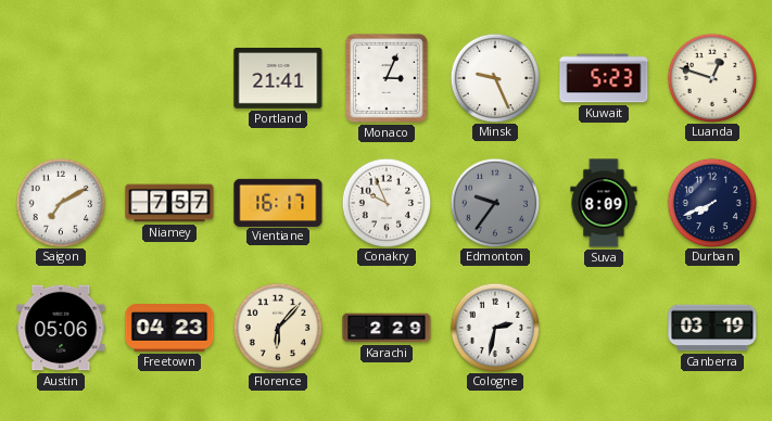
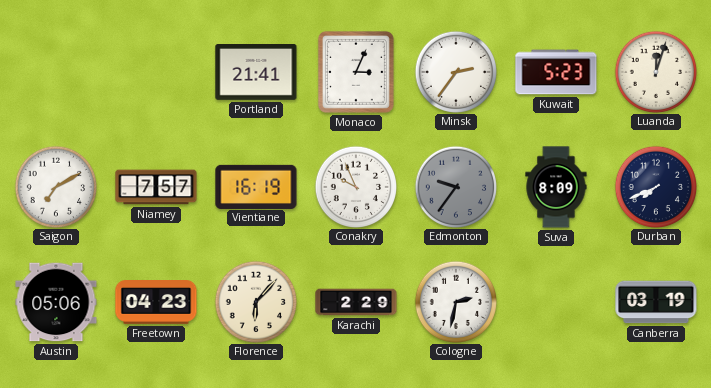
Minsk: 9:26 -> 2:36 (455, 71)
Luanda: 12:48 -> 12:03 (655, 71)
Vientiane: 16:17 -> 16:19 (256, 186)
